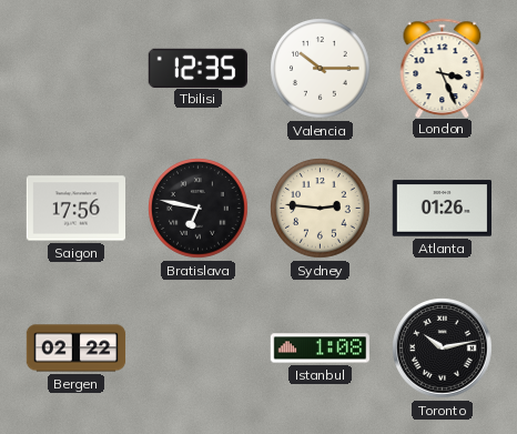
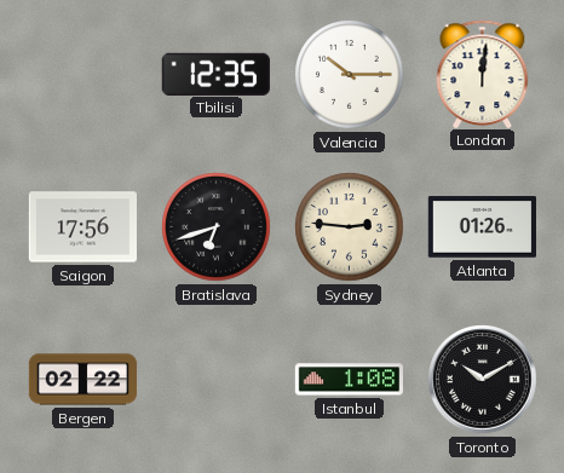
London: 3:26 -> 12:01 (483, 74)
Bratislava: 6:47 -> 6:42 (217, 227)
Toronto: 10:13 -> 10:10 (483, 380)
